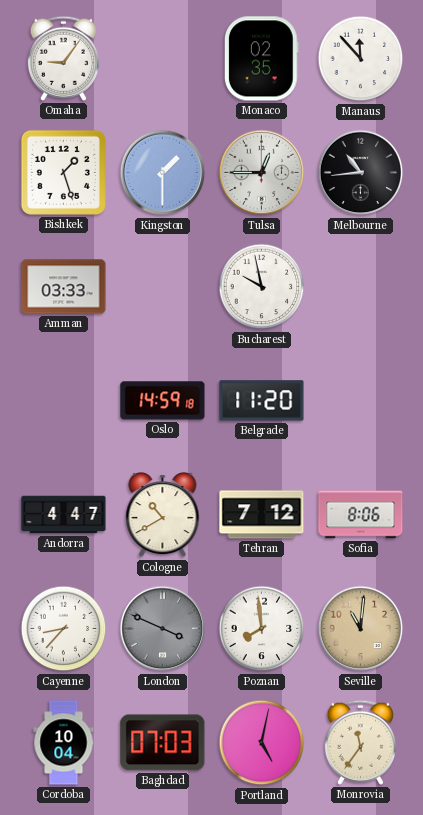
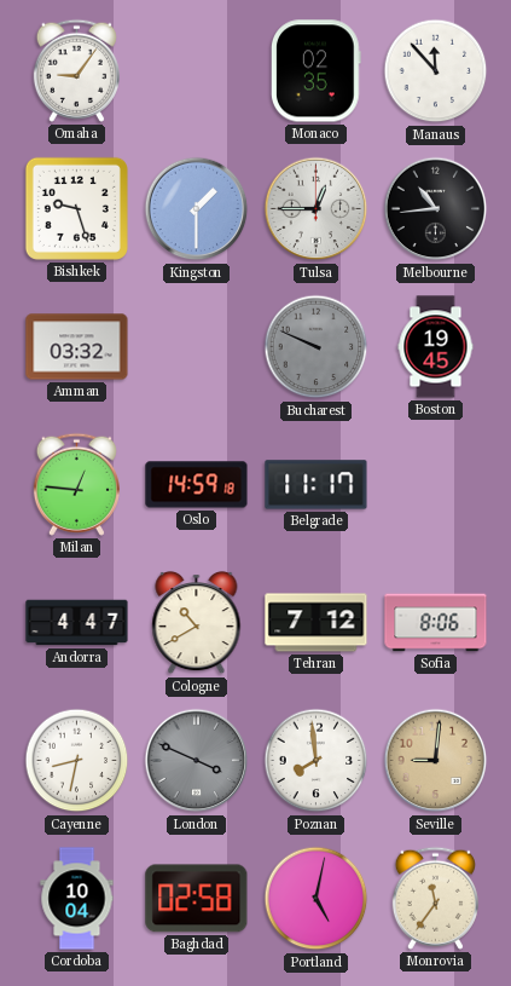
Bishkek: 1:27 -> 9:27 (76, 208)
Amman: 03:33 -> 03:32 (77, 347)
Bucharest: 9:58 -> 9:49 (317, 347)
Bucharest dial: white -> grey (317, 347)
Boston: none -> 19:45 (436, 347)
Milan: none -> 12:46 (76, 484)
Belgrade: 11:20 -> 11:17 (317, 485)
Cayenne: 8:37 -> 8:32 (77, 761)
Seville: 11:01 -> 9:01 (436, 761)
Baghdad: 07:03 -> 02:58 (197, 899)
